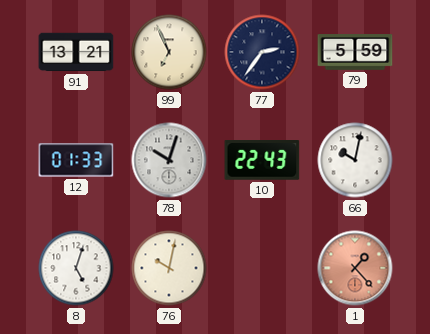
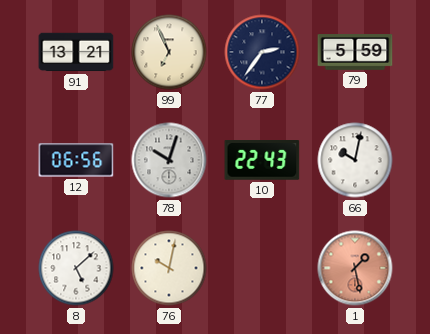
12: 01:33 -> 06:56 (76, 160)
8: 5:03 -> 5:08 (76, 268)
1: 1:23 -> 1:28 (355, 268)
